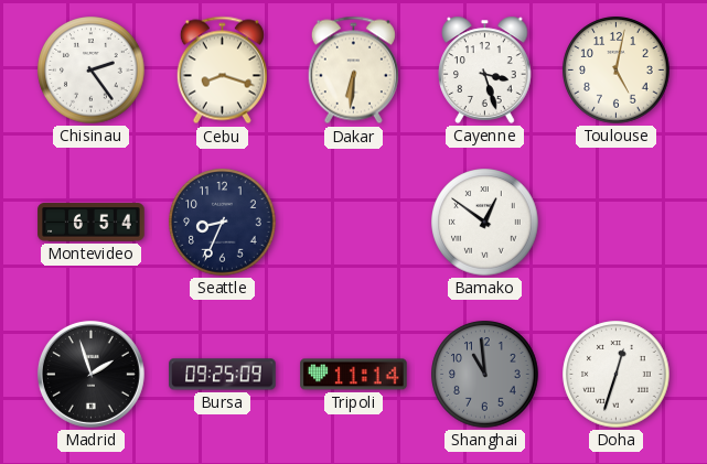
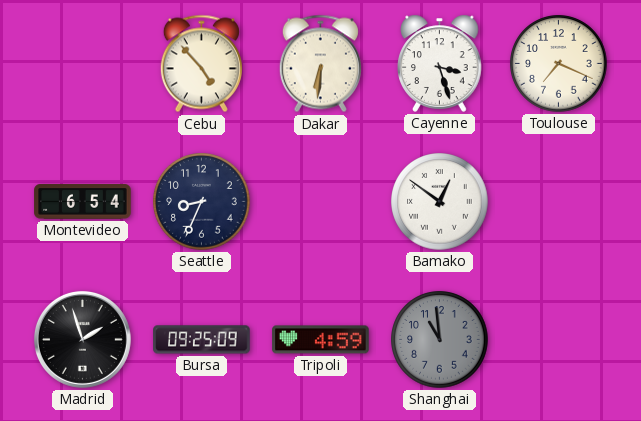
Chisinau: 2:24 -> none (92, 71)
Cebu: 8:18 -> 4:53 (201, 64)
Toulouse: 5:02 -> 7:19 (559, 64)
Tripoli: 11:14 -> 4:59 (321, 340)
Doha: 12:33 -> none (617, 375)
